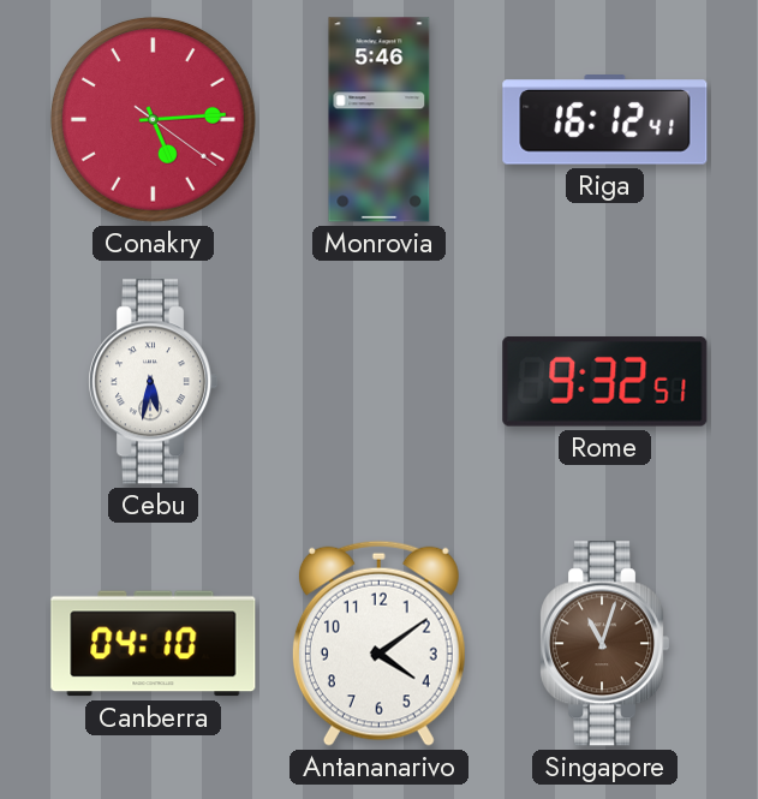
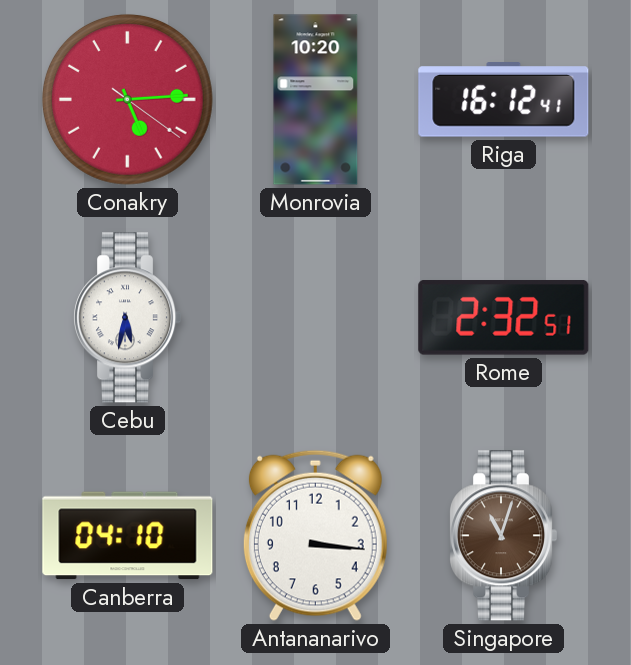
Monrovia: 5:46 -> 10:20 (316, 100)
Rome: 9:32 -> 2:32 (504, 318)
Antananarivo: 4:09 -> 3:16 (315, 535)
